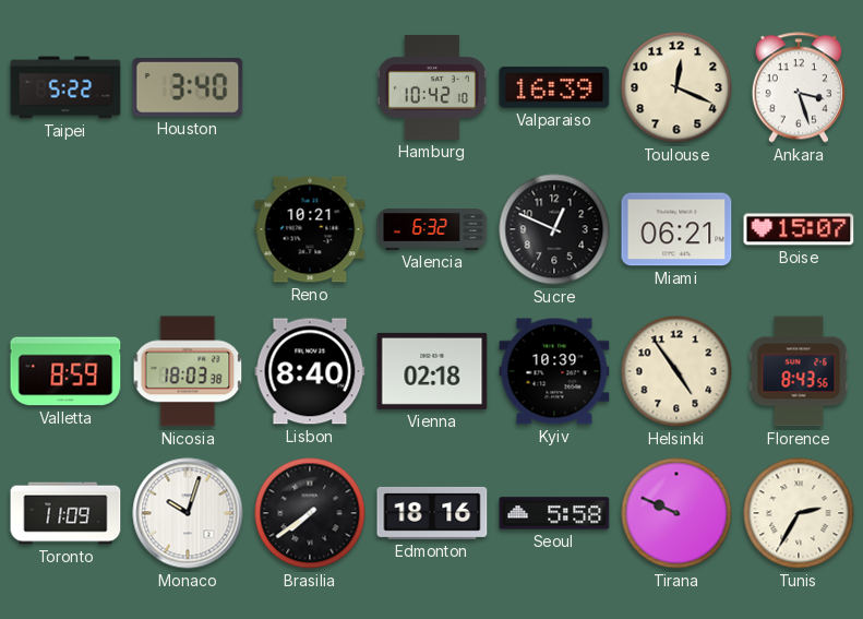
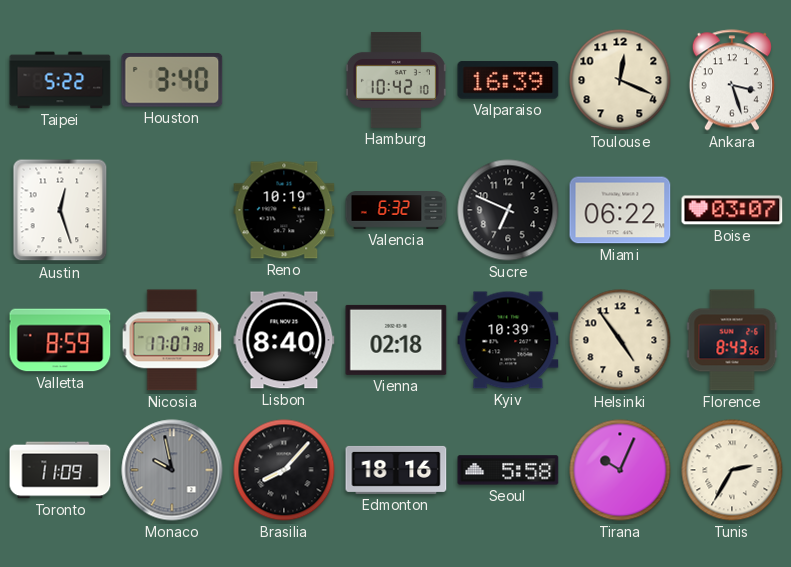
Austin: none -> 12:27 (60, 210)
Reno: 10:21 -> 10:19 (284, 210)
Sucre: 12:49 -> 6:49 (508, 210)
Miami: 06:21 -> 06:22 (620, 210)
Boise: 15:07 -> 03:07 (732, 210)
Nicosia: 18:03 -> 17:07 (172, 340)
Monaco: 10:03 -> 9:58 (172, 470)
Monaco dial: white -> grey (172, 470)
Brasilia: 7:39 -> 8:07 (284, 470)
Tirana: 9:49 -> 10:04 (620, 470)
